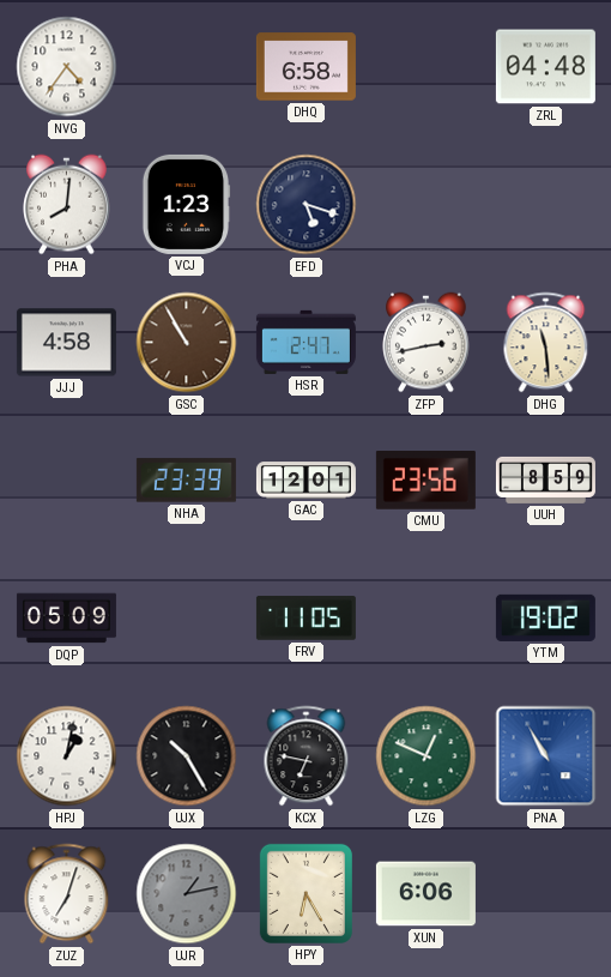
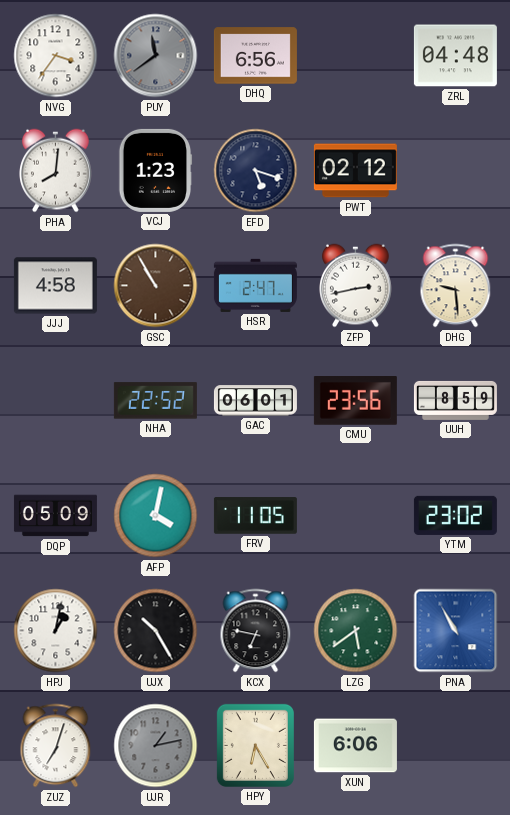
NVG: 4:36 -> 3:36 (56, 56)
PUY: none -> 11:39 (156, 56)
DHQ: 6:58 -> 6:56 (255, 56)
PWT: none -> 02:12 (355, 171)
DHG: 11:29 -> 9:29 (456, 286)
NHA: 23:39 -> 22:52 (155, 401)
GAC: 12:01 -> 06:01 (255, 401)
AFP: none -> 4:02 (156, 516)
YTM: 19:02 -> 23:02 (455, 515)
LZG: 12:49 -> 5:39 (356, 631)
